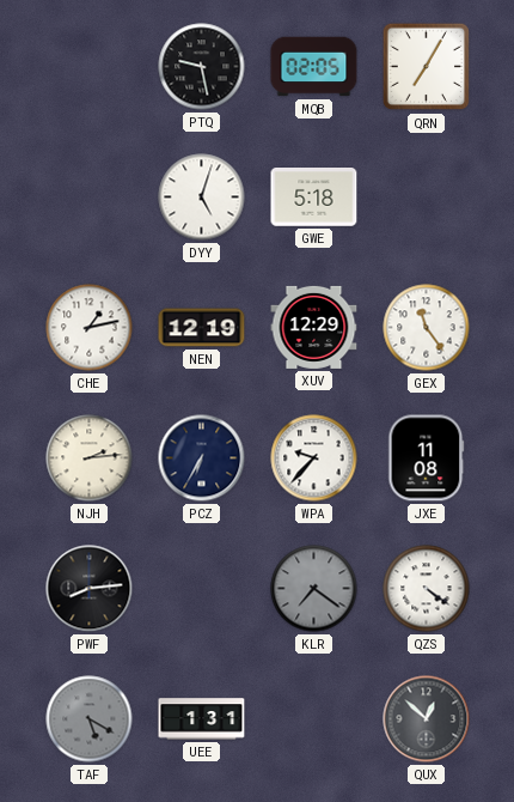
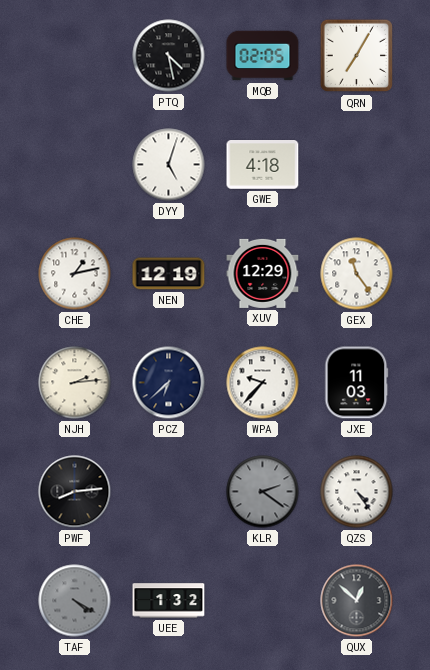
PTQ: 9:28 -> 4:28 (169, 56)
GWE: 5:18 -> 4:18 (263, 165)
PCZ: 6:35 -> 6:38 (169, 383)
JXE: 11:08 -> 11:03 (357, 383)
KLR: 7:21 -> 2:21 (263, 492)
QZS: 4:21 -> 4:24 (357, 492)
TAF: 5:20 -> 4:20 (75, 601)
UEE: 1:31 -> 1:32 (169, 601)
